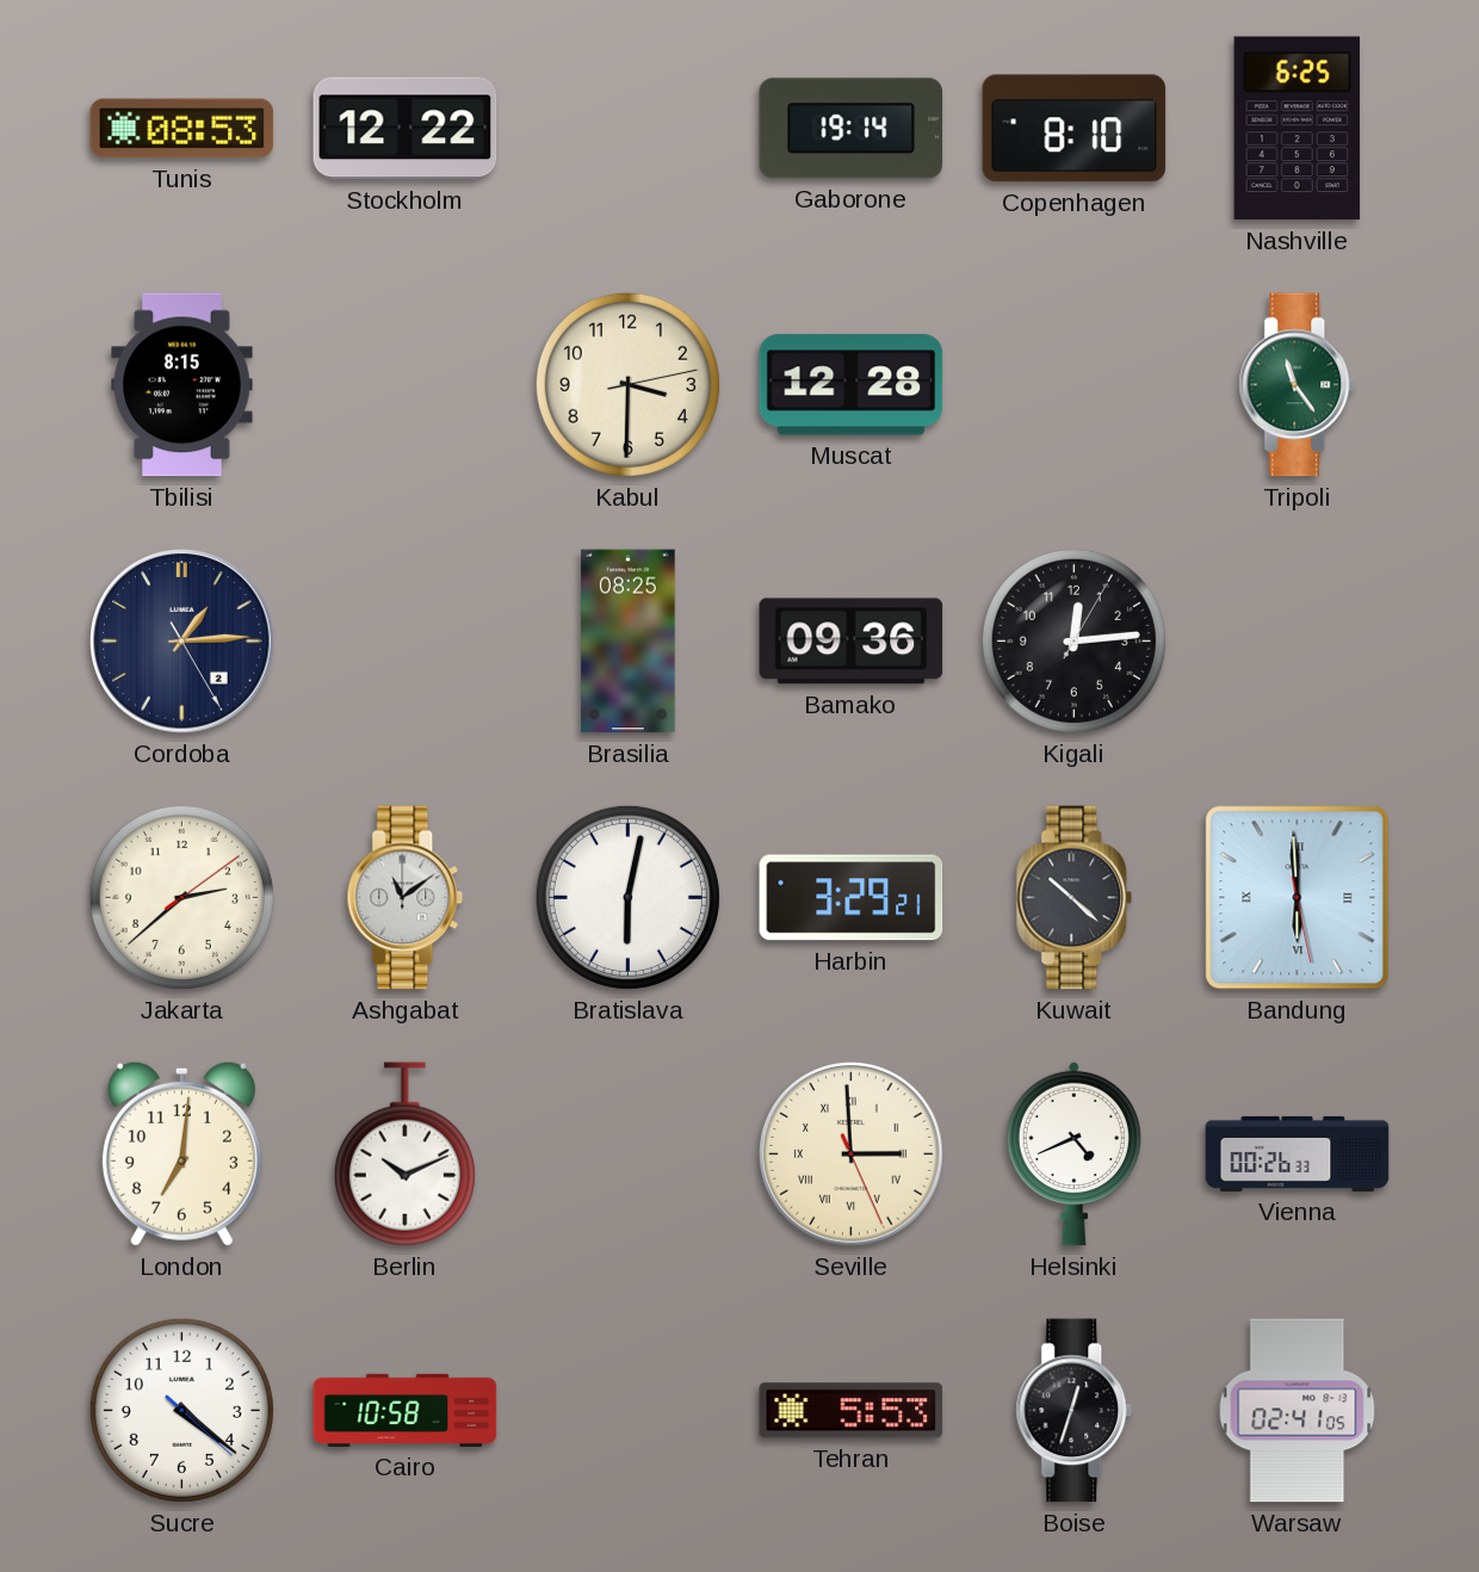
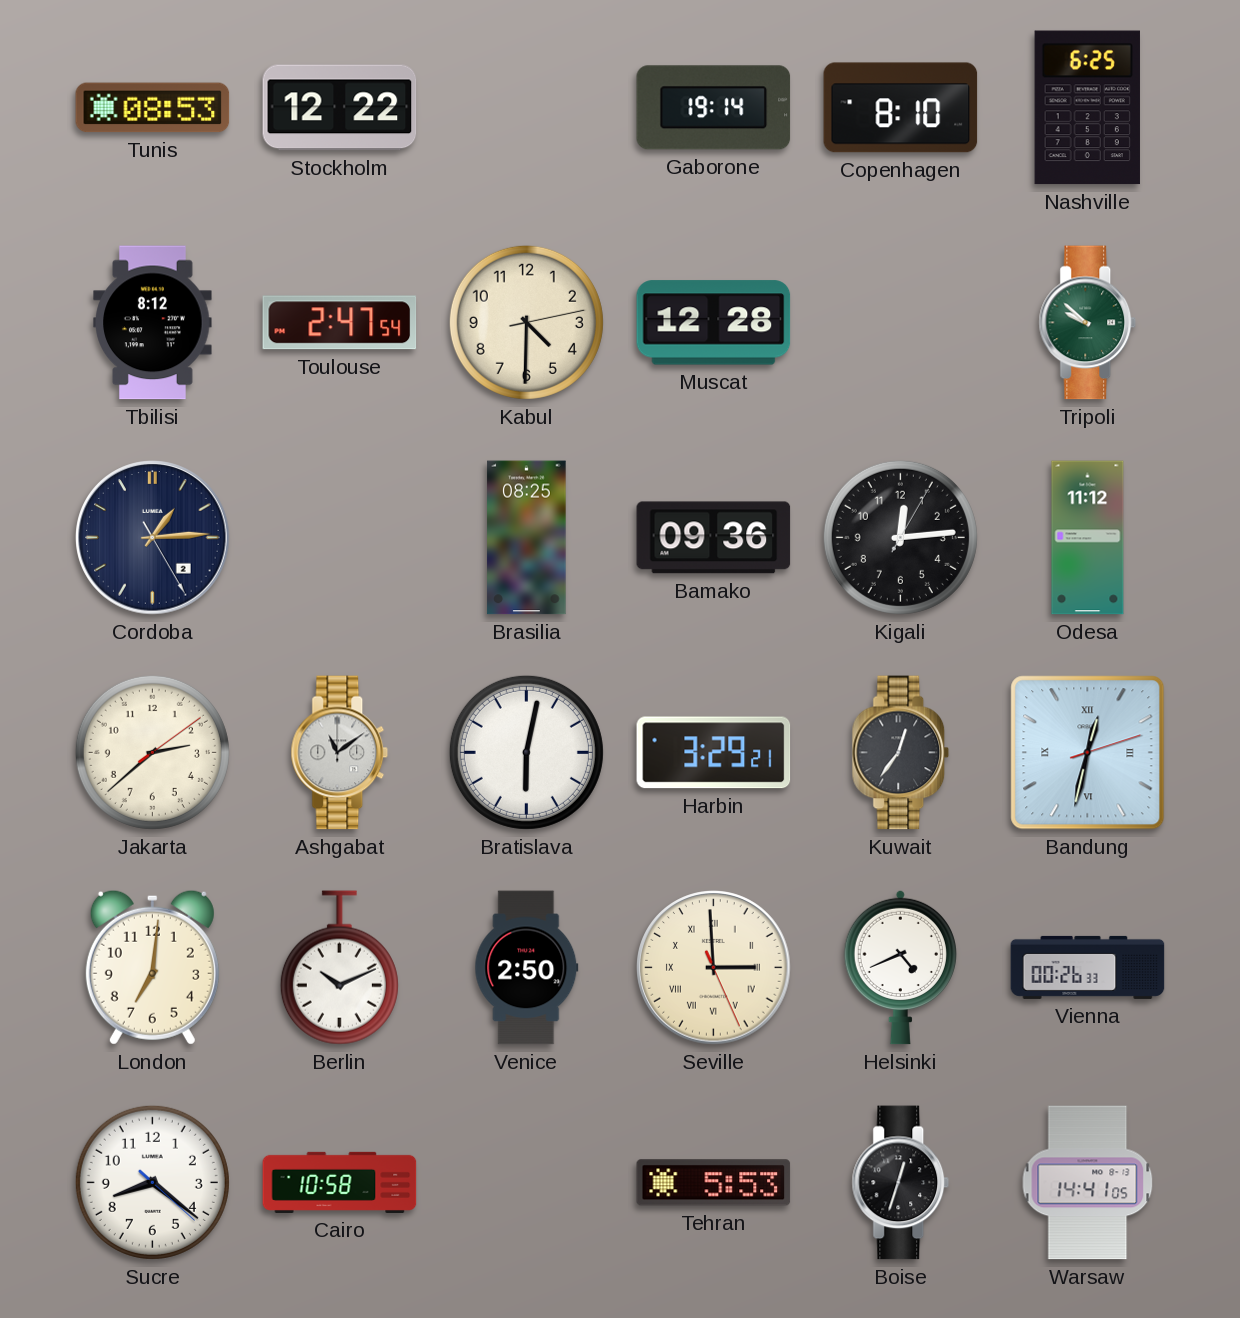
Tbilisi: 8:15 -> 8:12 (153, 323)
Toulouse: none -> 2:47 (340, 323)
Kabul: 3:30 -> 4:30 (526, 322)
Tripoli: 11:24 -> 9:52 (1088, 323)
Odesa: none -> 11:12 (1088, 538)
Kuwait: 10:22 -> 12:36 (901, 753)
Bandung: 5:59 -> 12:32 (1088, 753)
Venice: none -> 2:50 (527, 968)
Sucre: 4:21 -> 8:21 (152, 1182)
Warsaw: 02:41 -> 14:41 (1088, 1183)
